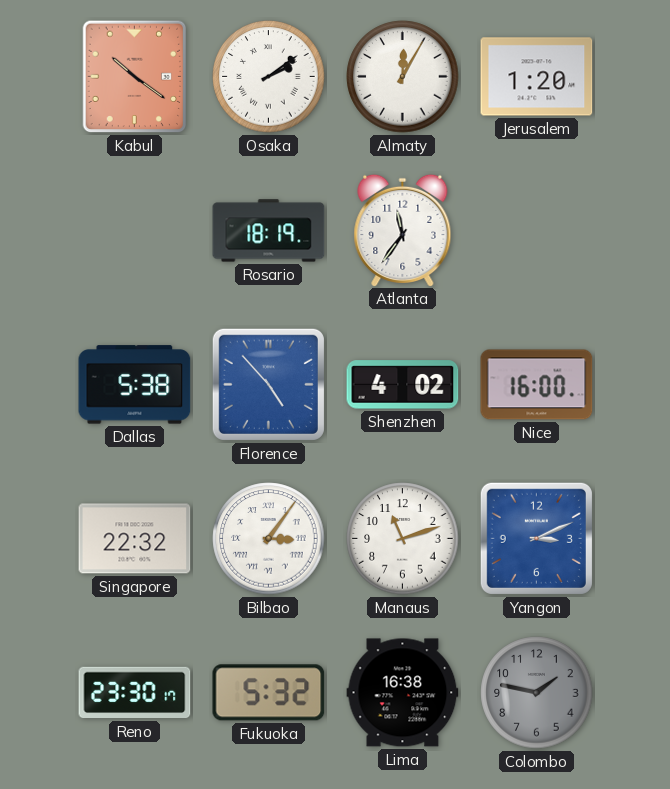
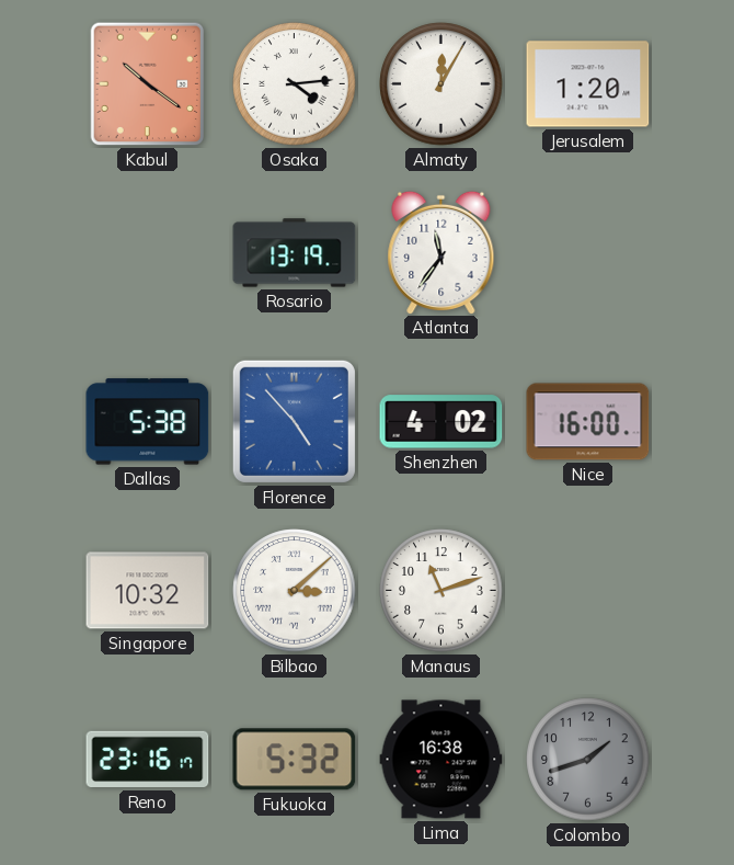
Osaka: 2:09 -> 4:14 (295, 84)
Rosario: 18:19 -> 13:19 (295, 253)
Singapore: 22:32 -> 10:32 (148, 591)
Bilbao: 3:06 -> 3:08 (295, 591)
Yangon: 3:11 -> none (536, 538)
Reno: 23:30 -> 23:16 (148, 760)
Colombo: 1:47 -> 1:42 (588, 760)
